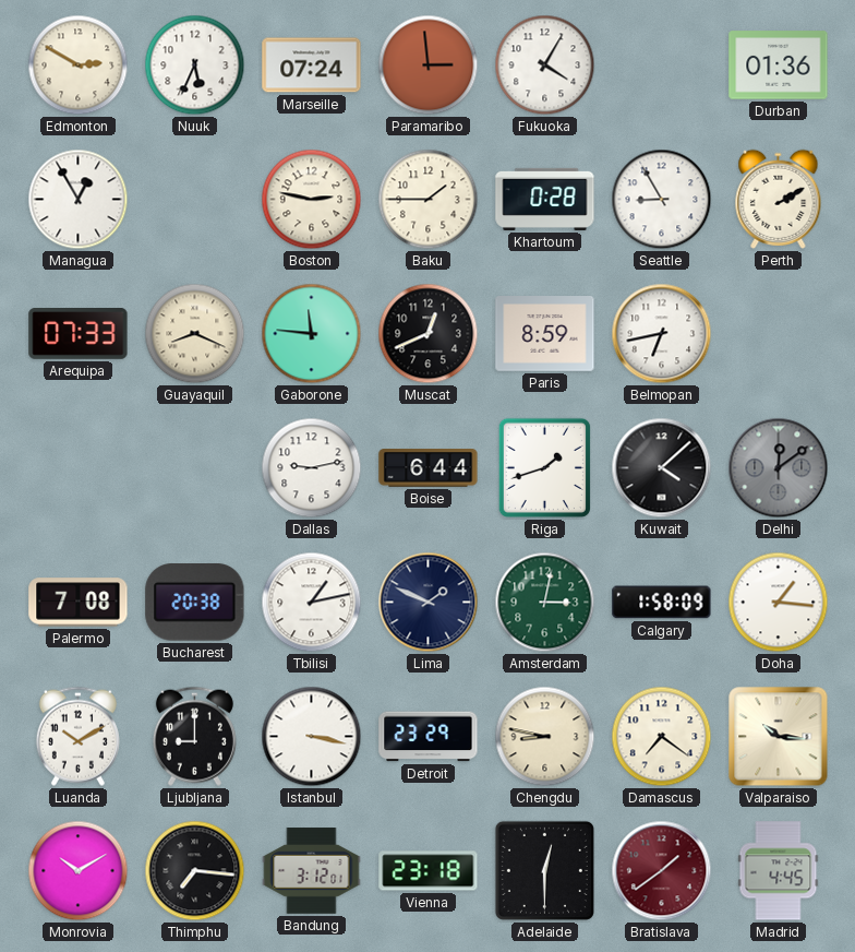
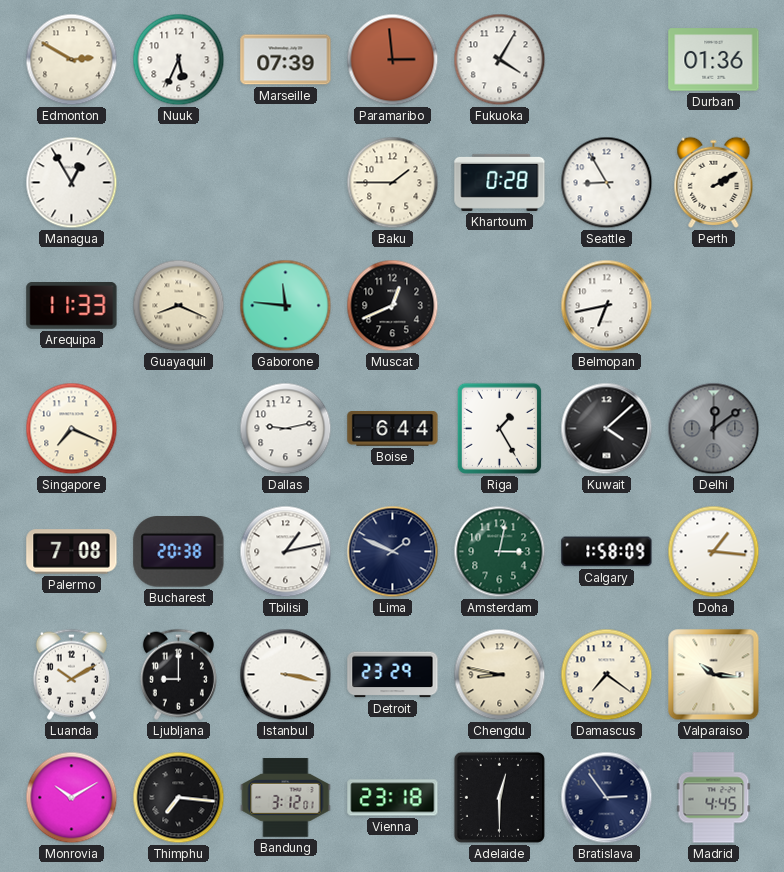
Marseille: 07:24 -> 07:39 (286, 60)
Boston: 2:47 -> none (312, 200)
Arequipa: 07:33 -> 11:33 (72, 306)
Paris: 8:59 -> none (545, 334)
Singapore: none -> 7:19 (72, 429)
Riga: 1:42 -> 1:25 (499, 428)
Bratislava: 1:39 -> 2:54 (607, 798)
Bratislava dial: burgundy -> navy (607, 798)
